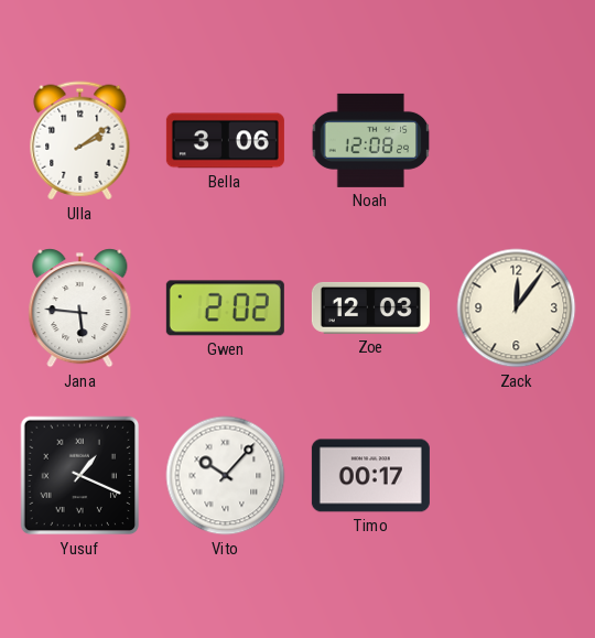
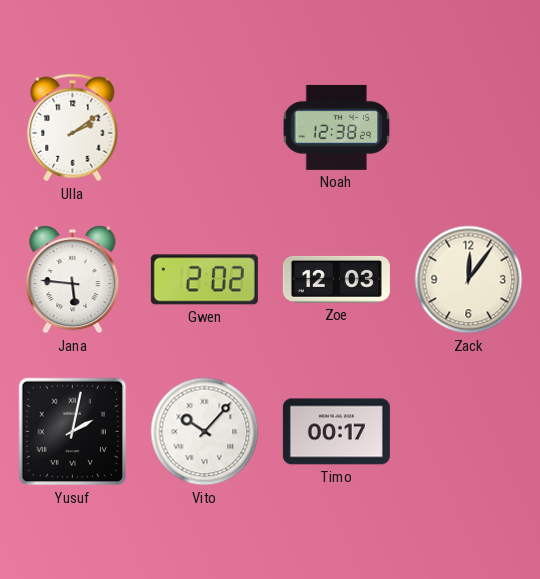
Bella: 3:06 -> none (225, 141)
Noah: 12:08 -> 12:38 (337, 127)
Yusuf: 1:19 -> 2:02 (73, 432)
